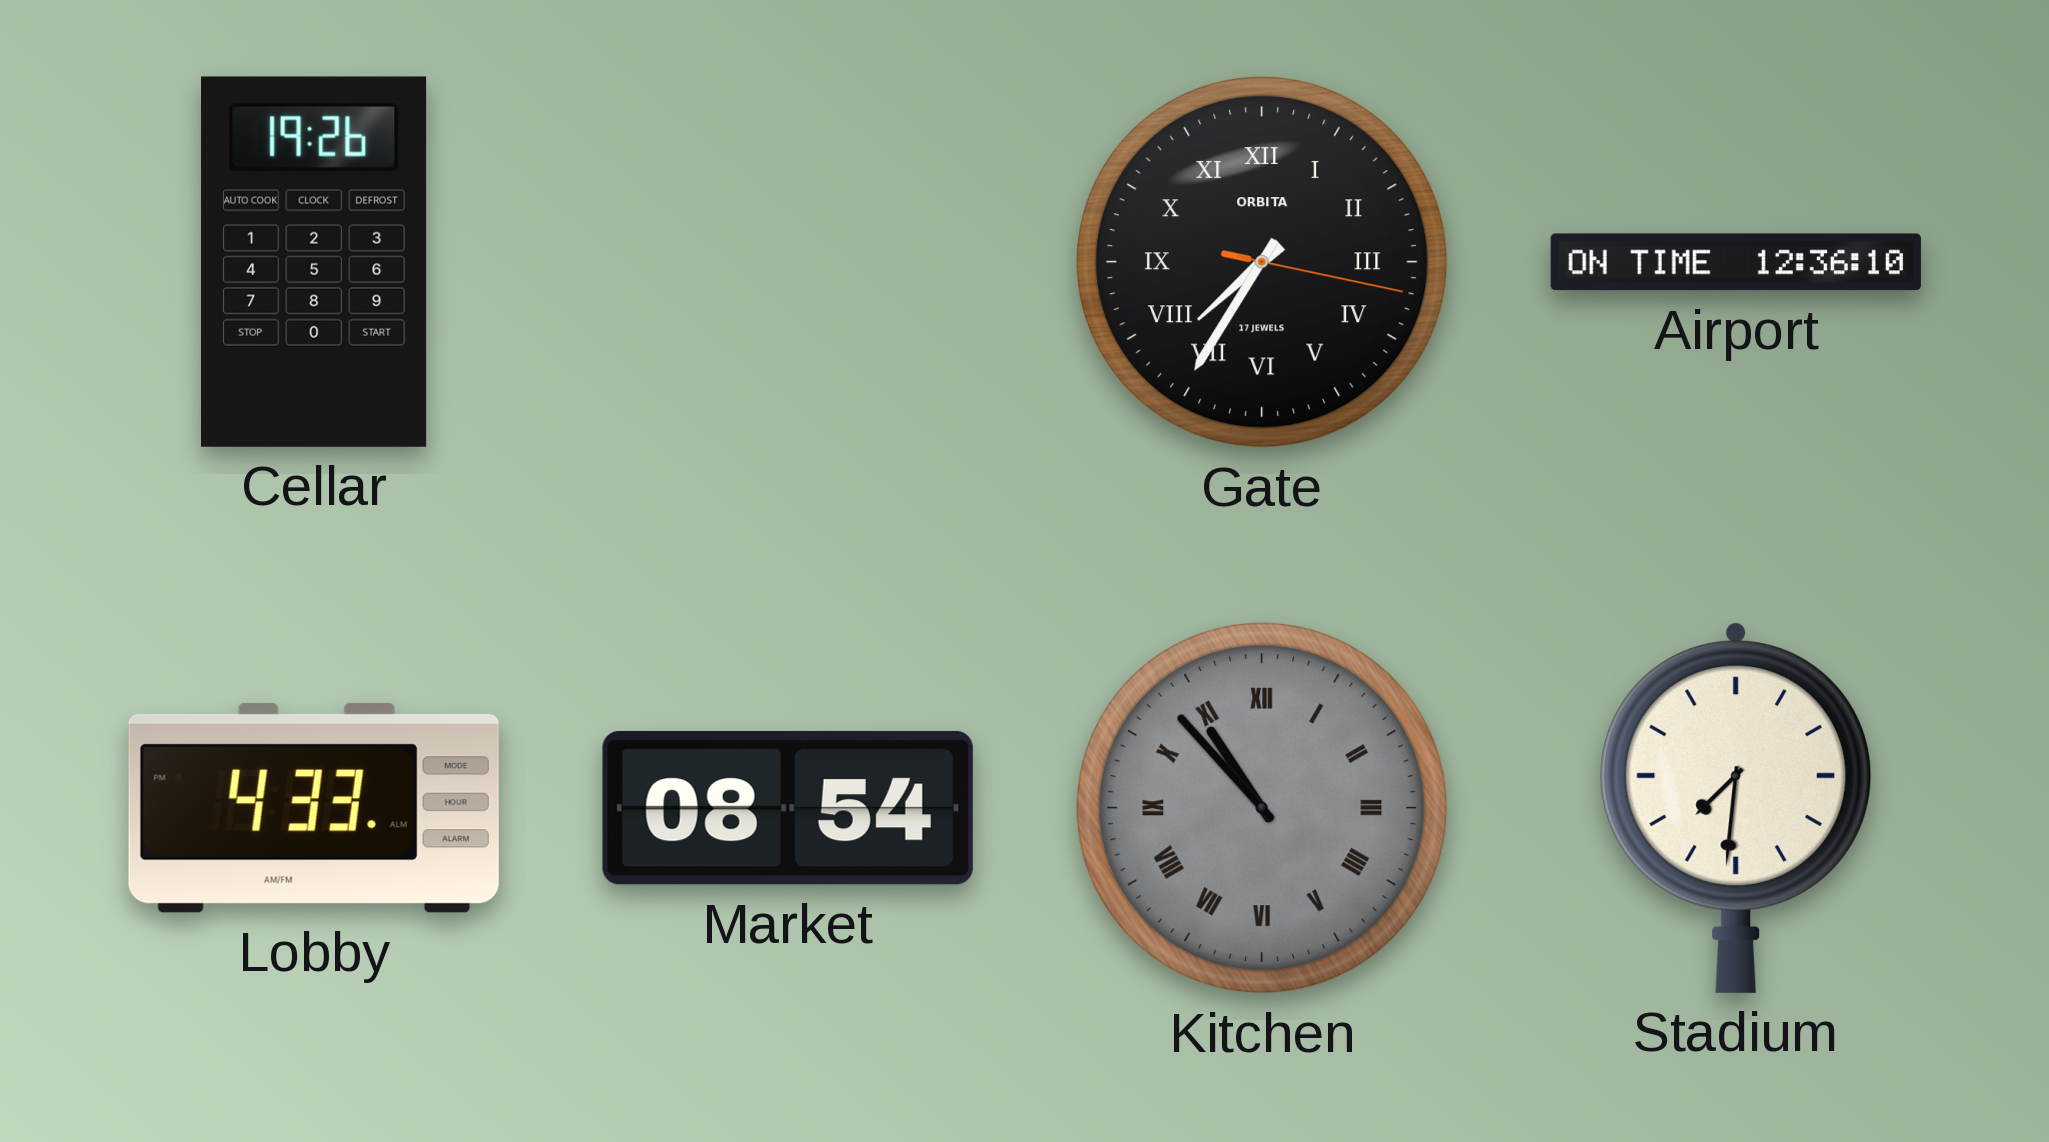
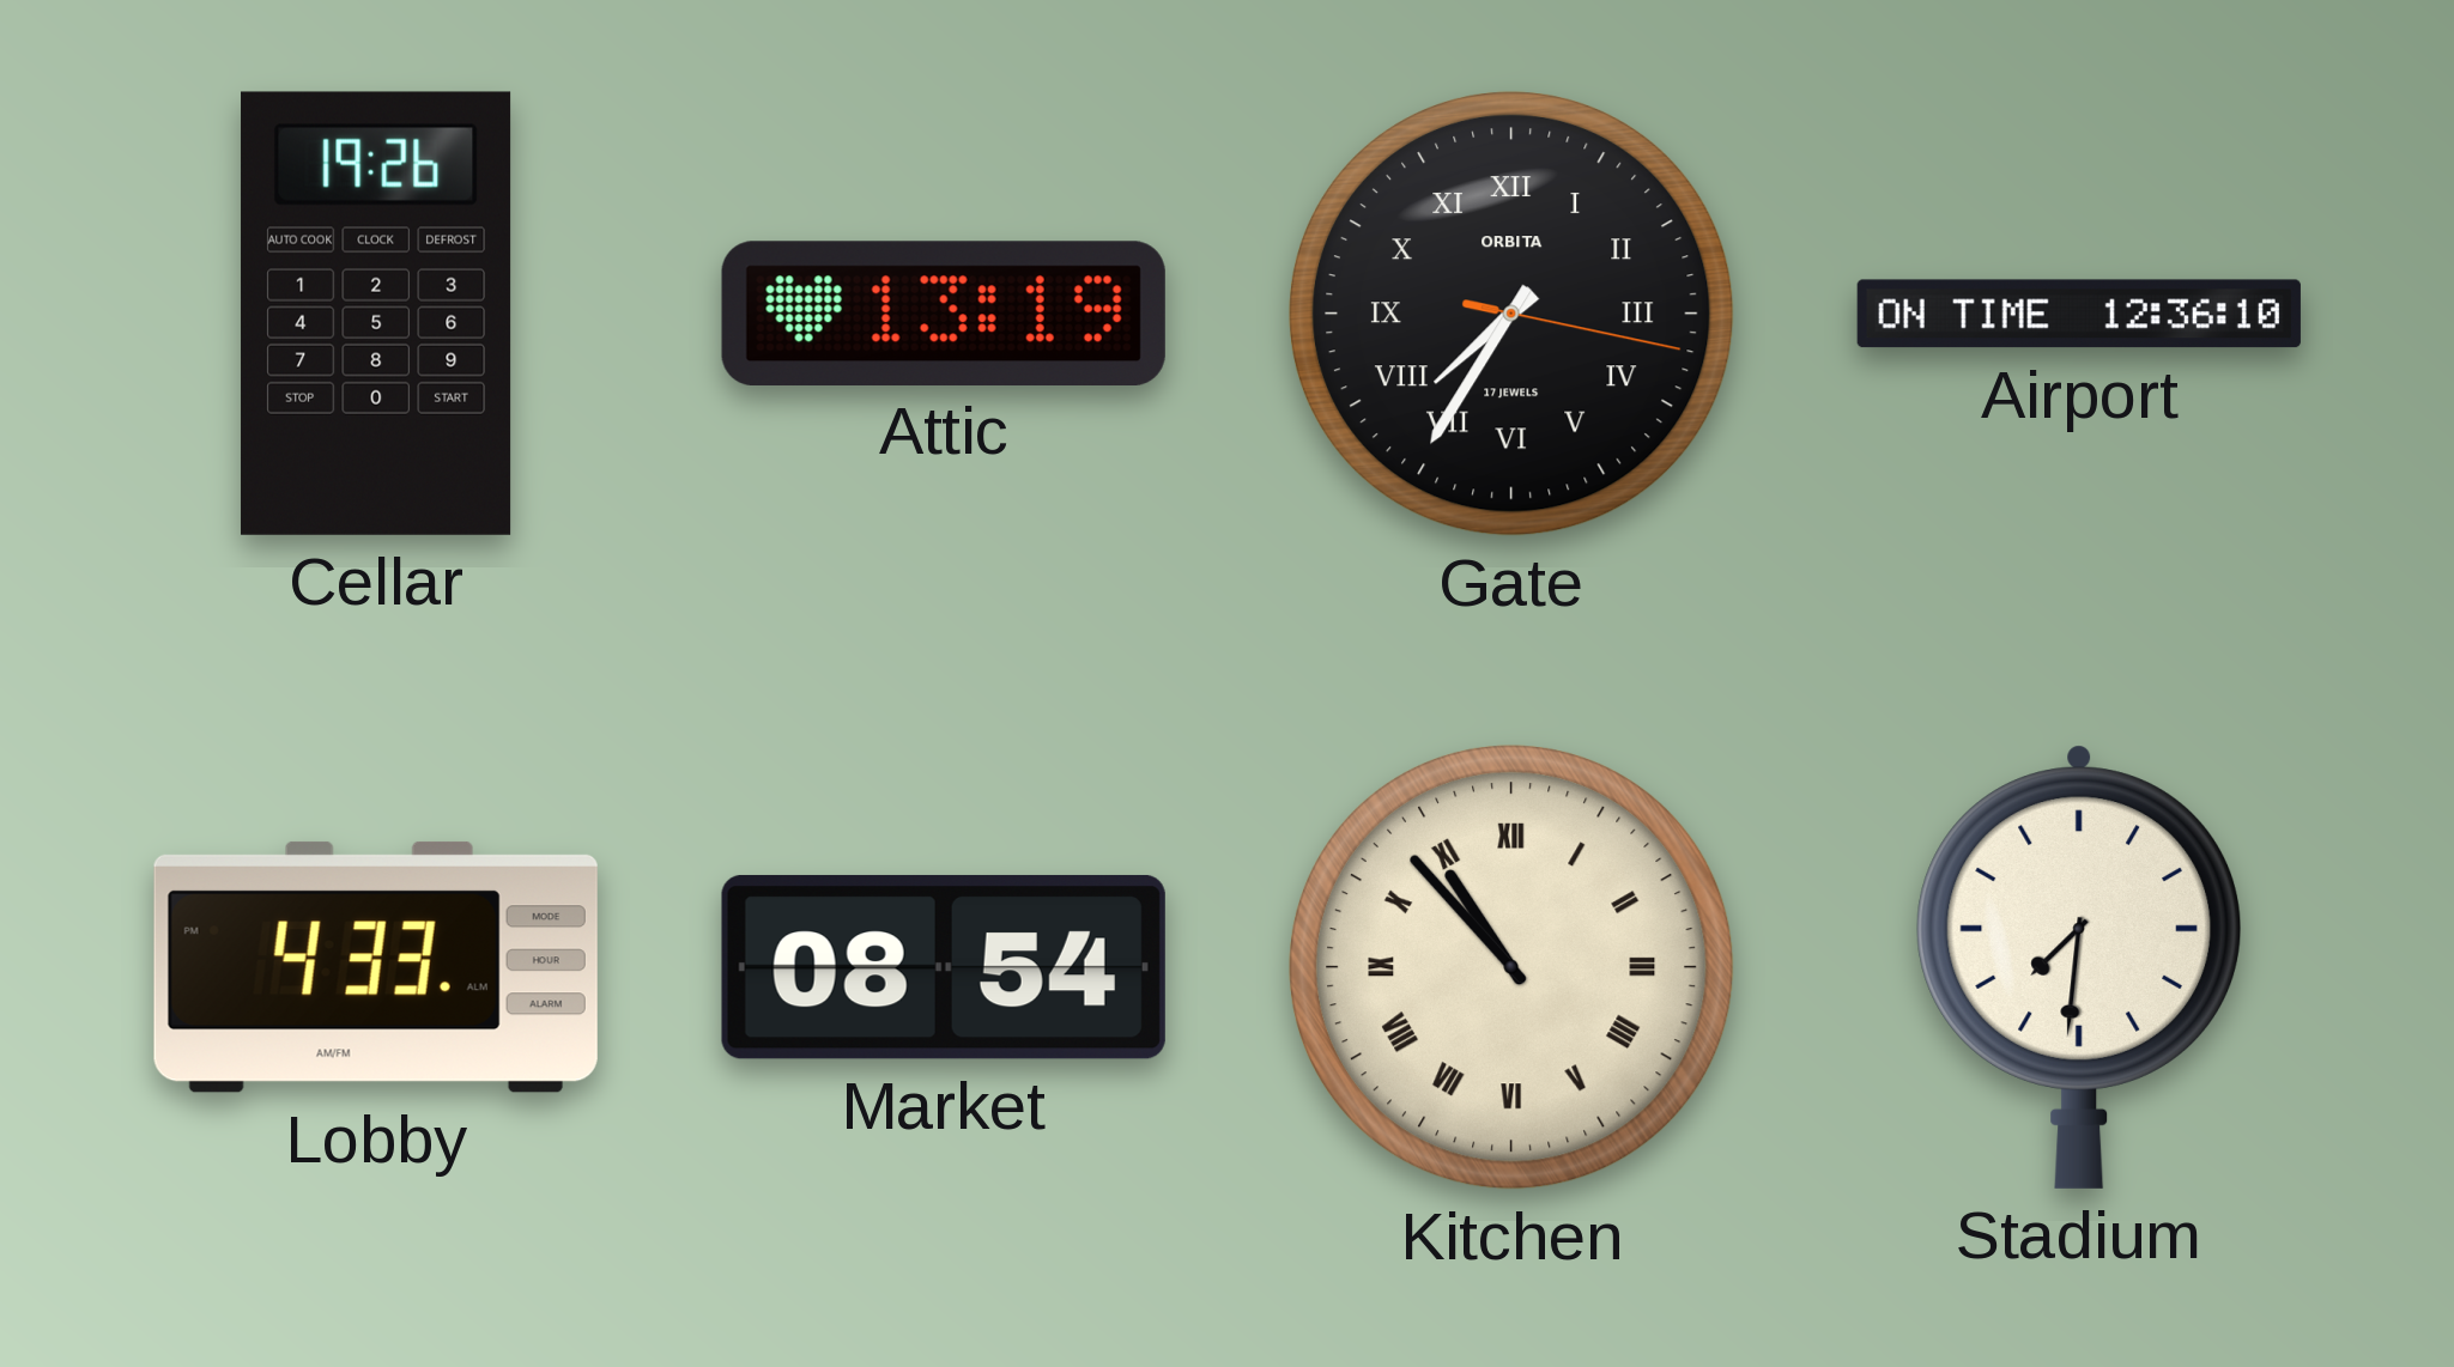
Attic: none -> 13:19 (944, 312)
Kitchen dial: grey -> cream (1511, 967)
